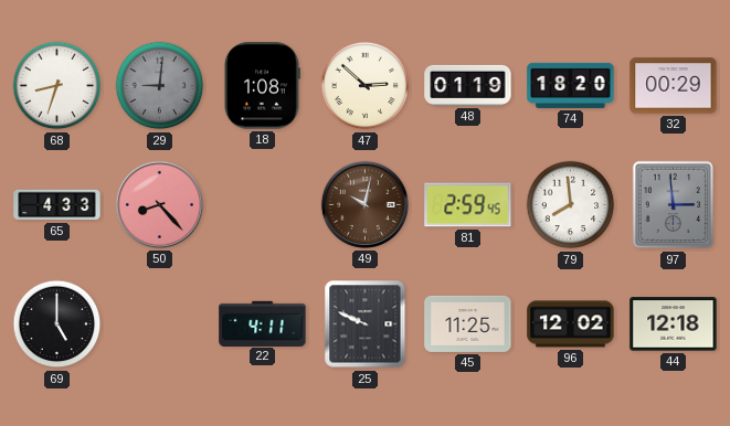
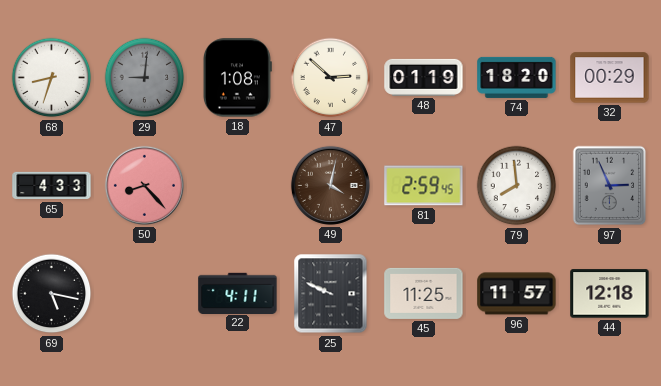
49: 10:02 -> 4:02 (330, 185)
97: 2:59 -> 2:56 (610, 186)
69: 5:00 -> 5:17 (52, 294)
96: 12:02 -> 11:57 (517, 294)
